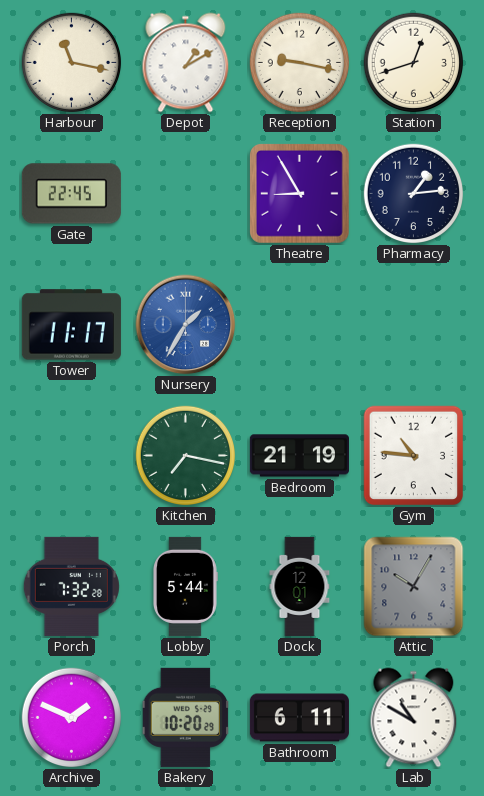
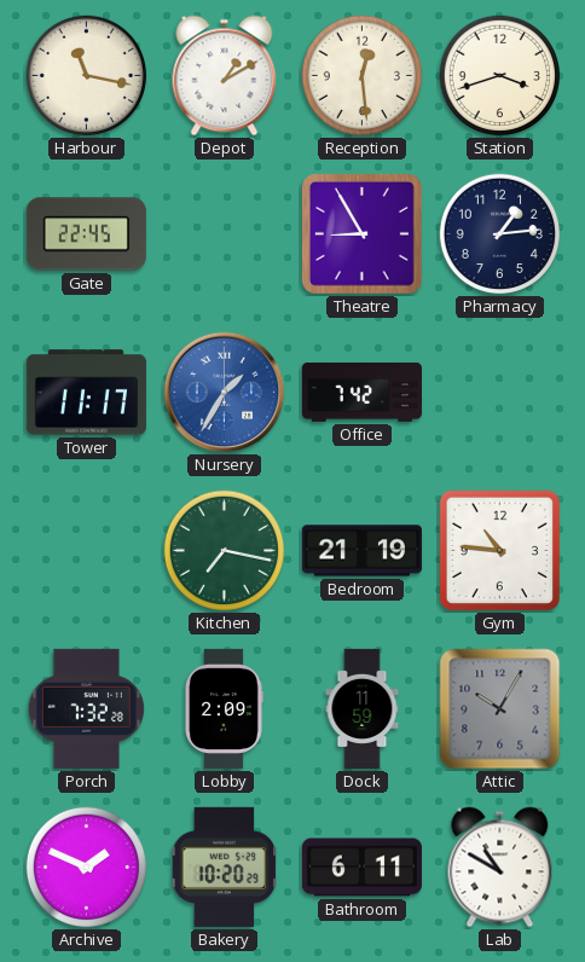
Reception: 9:17 -> 12:29 (363, 76)
Station: 12:42 -> 3:42 (500, 76)
Office: none -> 7:42 (361, 392)
Lobby: 5:44 -> 2:09 (225, 708)
Dock: 12:01 -> 11:59 (363, 708)
